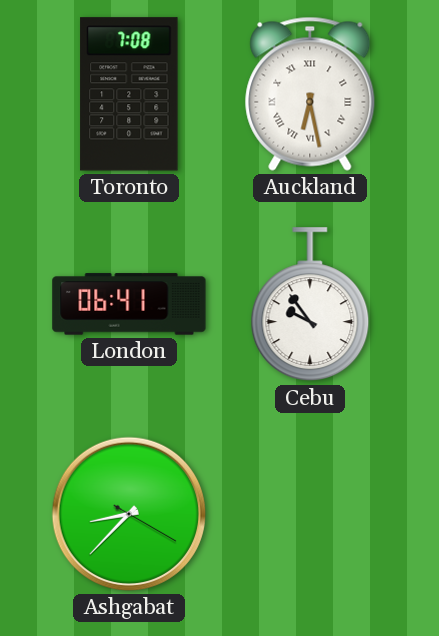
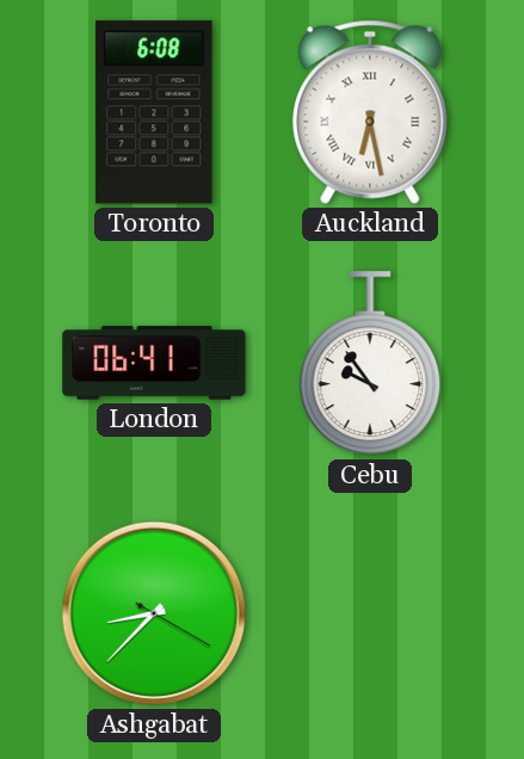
Toronto: 7:08 -> 6:08 (154, 112)
